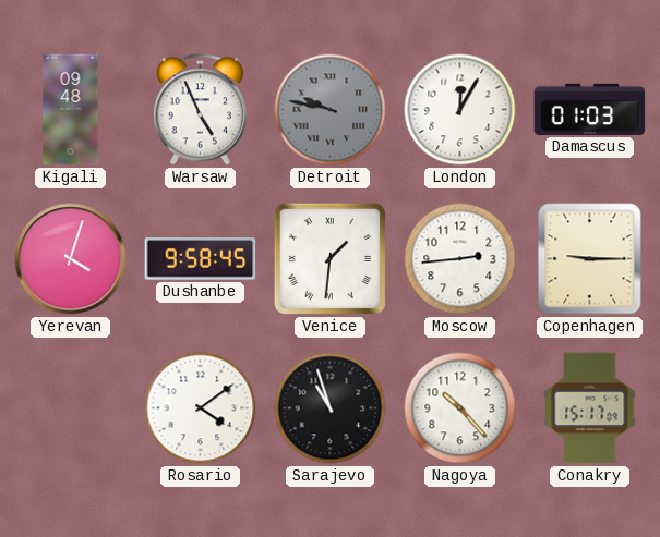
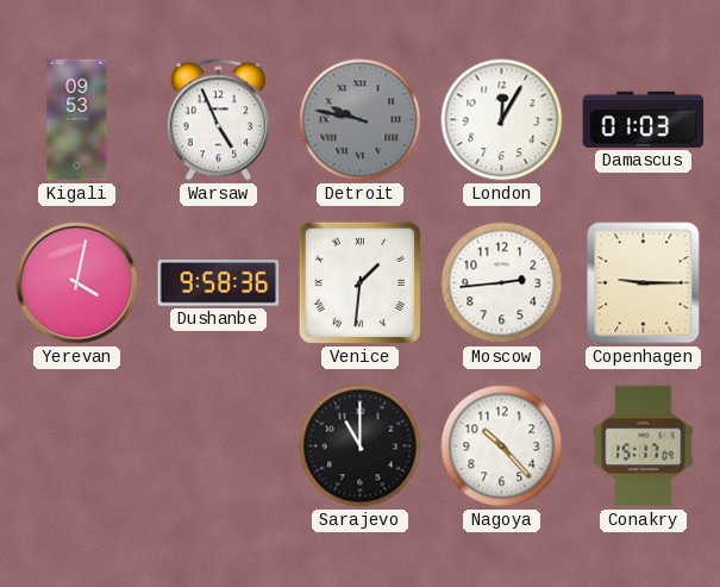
Kigali: 09:48 -> 09:53 (77, 120)
Yerevan: 4:03 -> 4:02 (77, 283)
Dushanbe: 9:58:45 -> 9:58:36 (219, 283)
Rosario: 4:09 -> none (201, 408)
Sarajevo: 10:57 -> 11:00 (361, 447)
